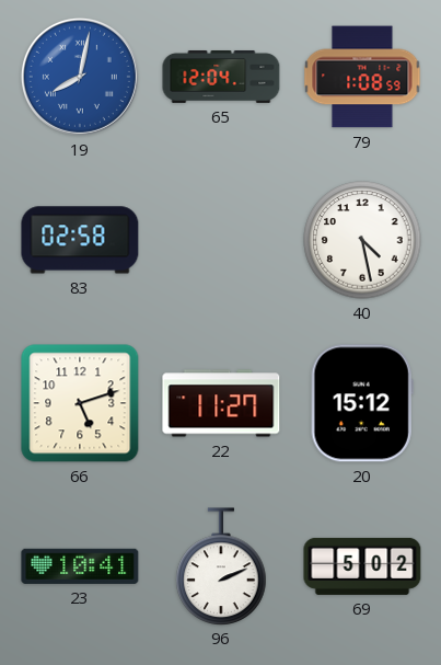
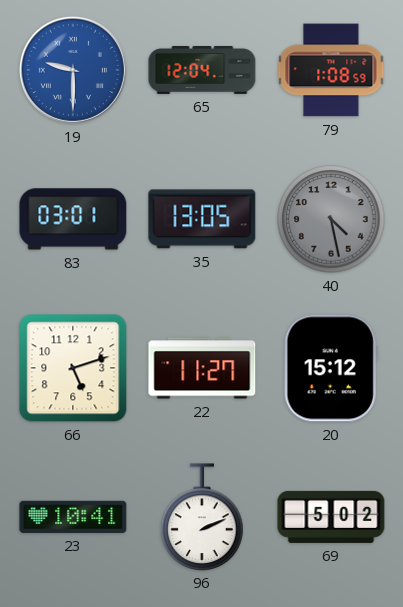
19: 8:02 -> 9:30 (73, 70)
83: 02:58 -> 03:01 (73, 219)
35: none -> 13:05 (202, 219)
40 dial: white -> grey (331, 219)
